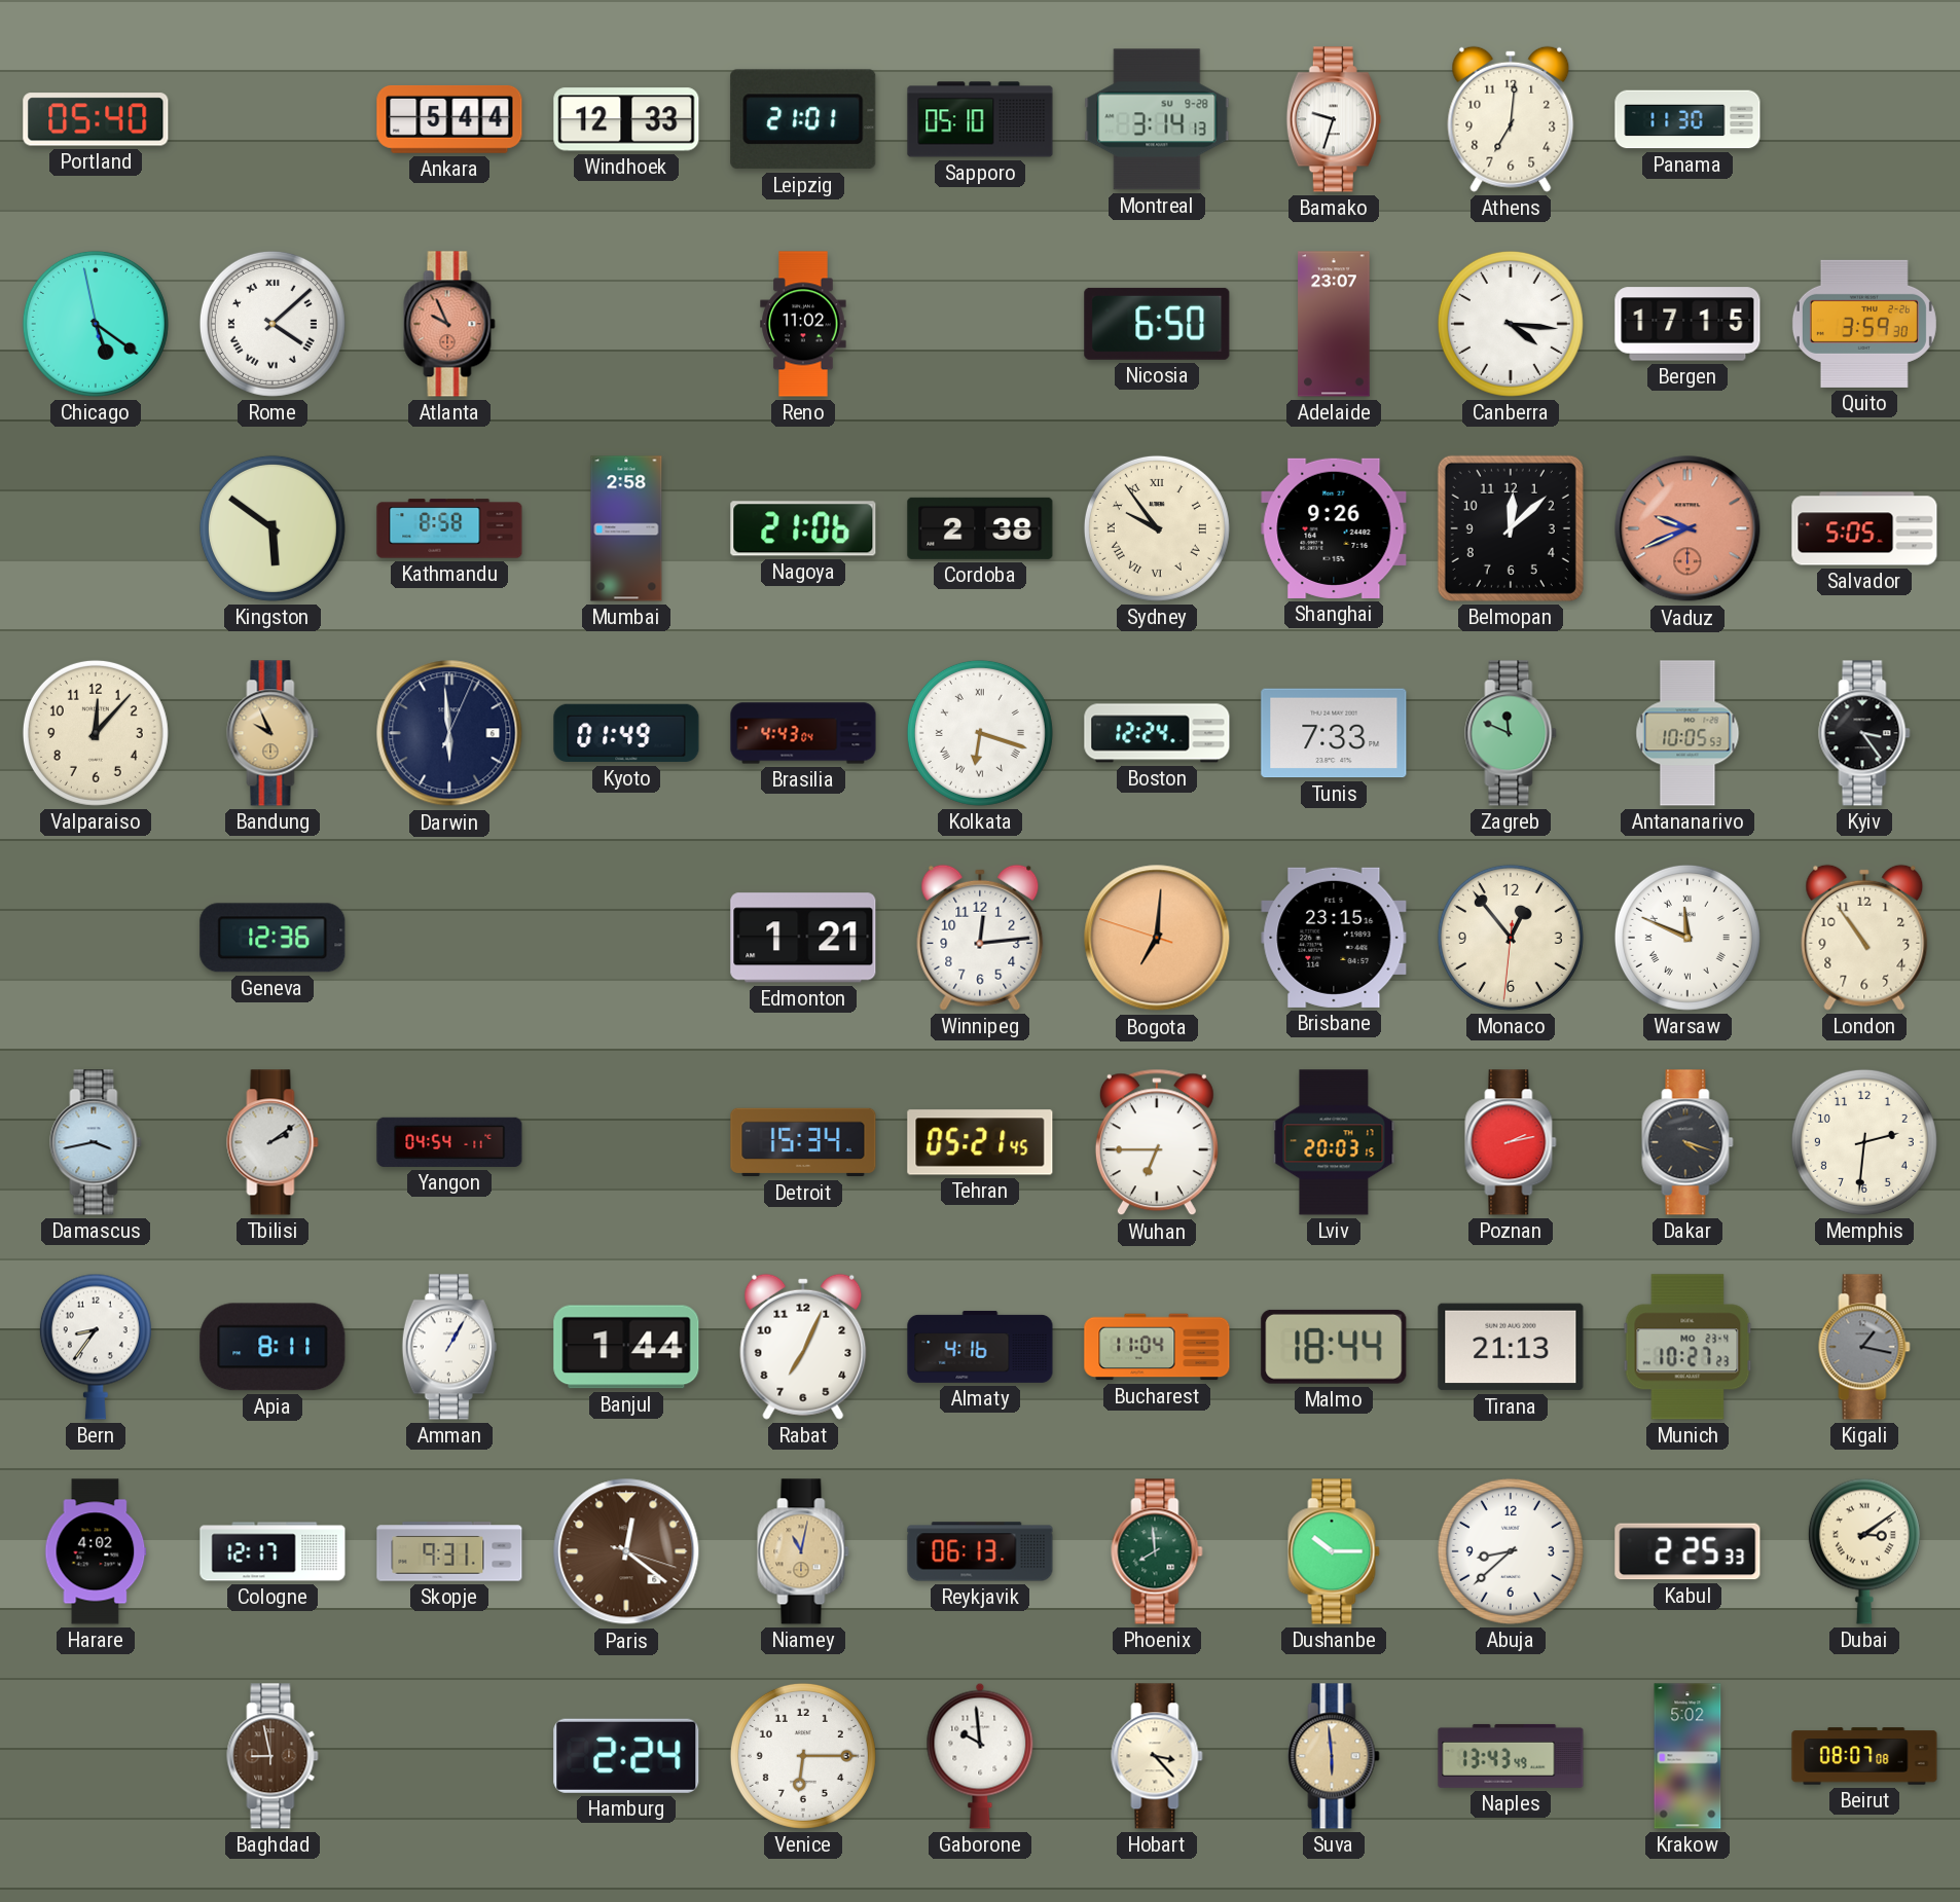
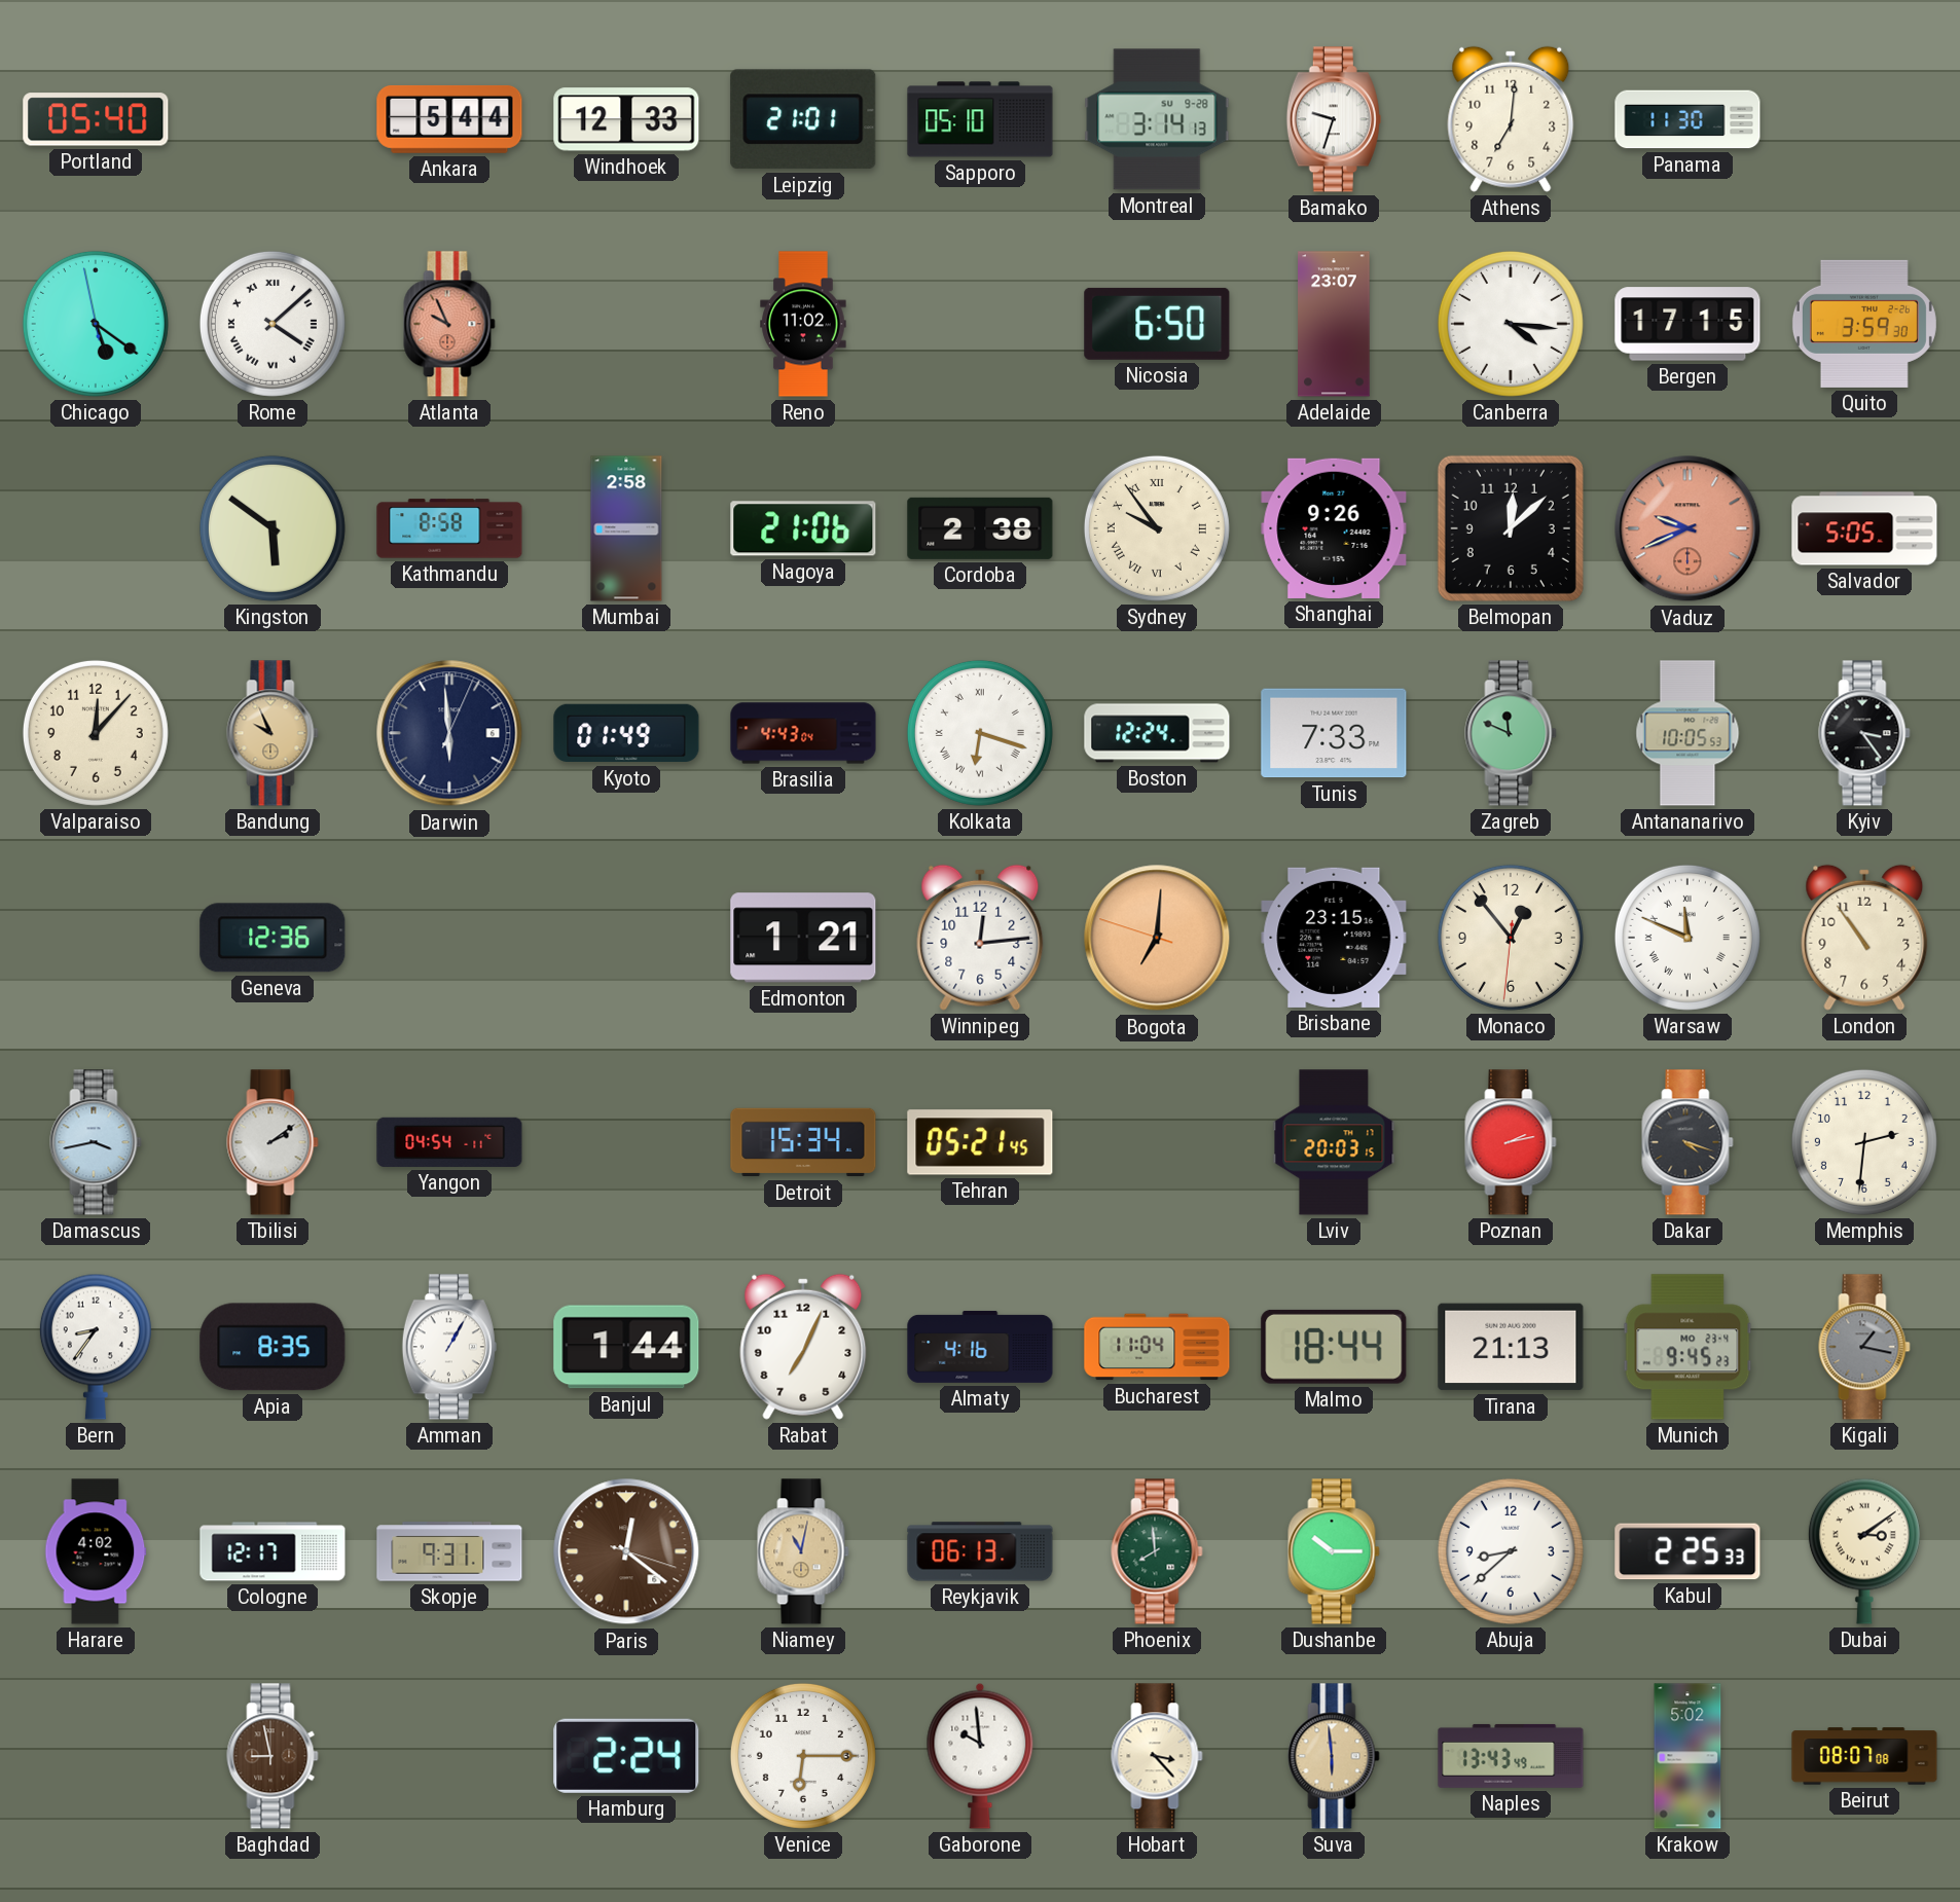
Wuhan: 6:45 -> none (1157, 1142)
Apia: 8:11 -> 8:35 (273, 1347)
Munich: 10:27 -> 9:45 (1687, 1347)
